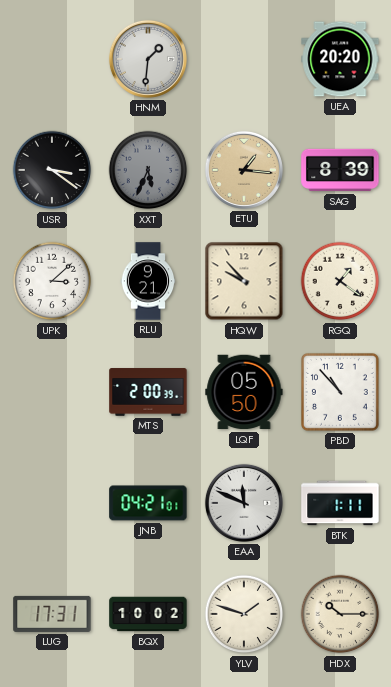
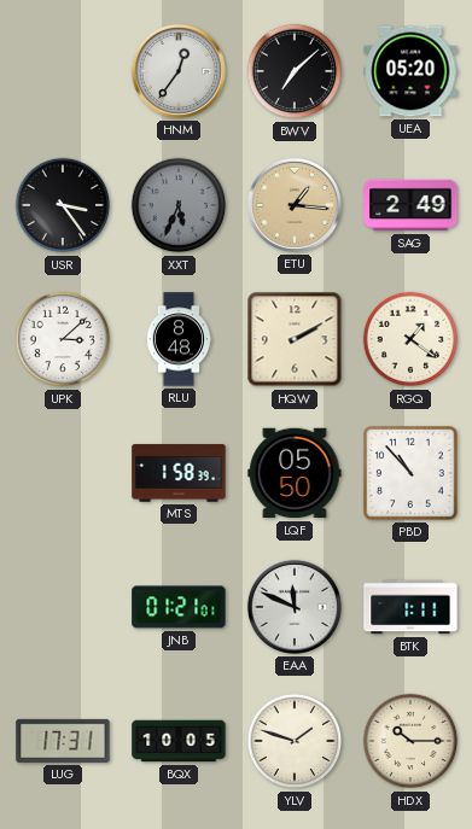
HNM: 1:31 -> 12:36 (179, 71)
BWV: none -> 7:08 (295, 71)
UEA: 20:20 -> 05:20 (410, 71)
USR: 3:21 -> 3:24 (63, 205)
SAG: 8:39 -> 2:49 (410, 205)
RLU: 9:21 -> 8:48 (179, 339)
HQW: 9:53 -> 2:10 (295, 339)
MTS: 2:00 -> 1:58 (179, 473)
JNB: 04:21 -> 01:21 (179, 607)
BQX: 10:02 -> 10:05 (179, 741)
